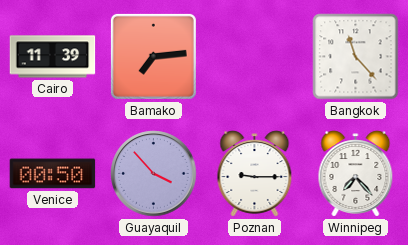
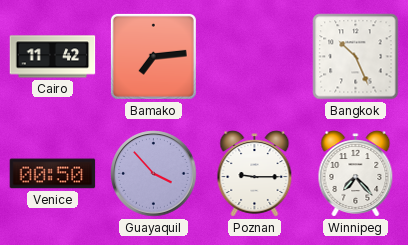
Cairo: 11:39 -> 11:42 (53, 57)
Bangkok: 11:23 -> 10:26 (356, 57)
